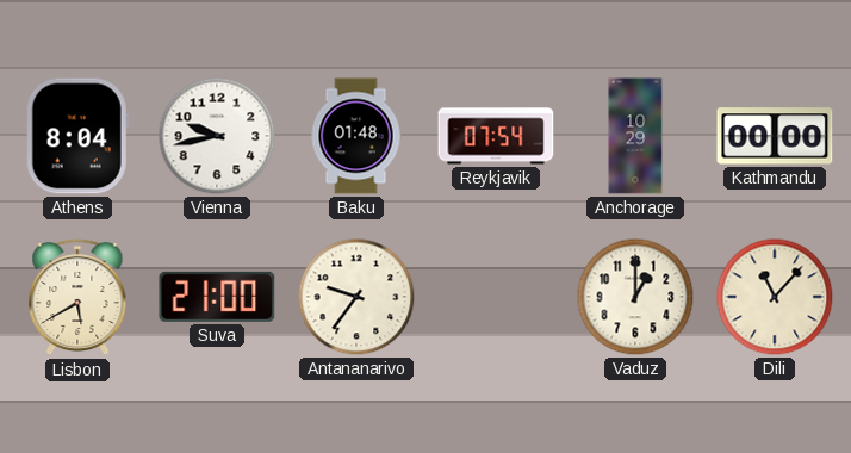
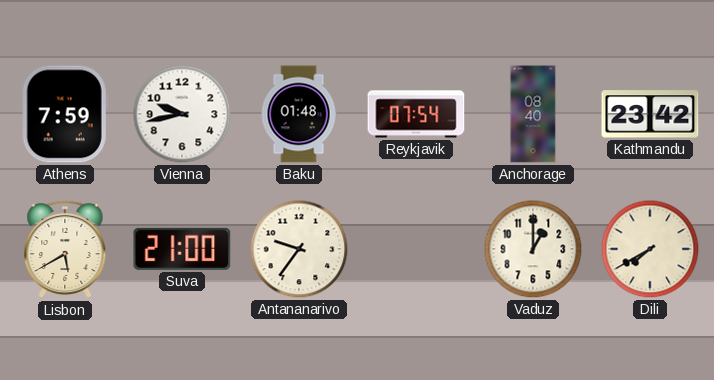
Athens: 8:04 -> 7:59 (65, 114)
Anchorage: 10:29 -> 08:40 (533, 114)
Kathmandu: 00:00 -> 23:42 (650, 114)
Dili: 11:07 -> 7:40 (650, 249)
